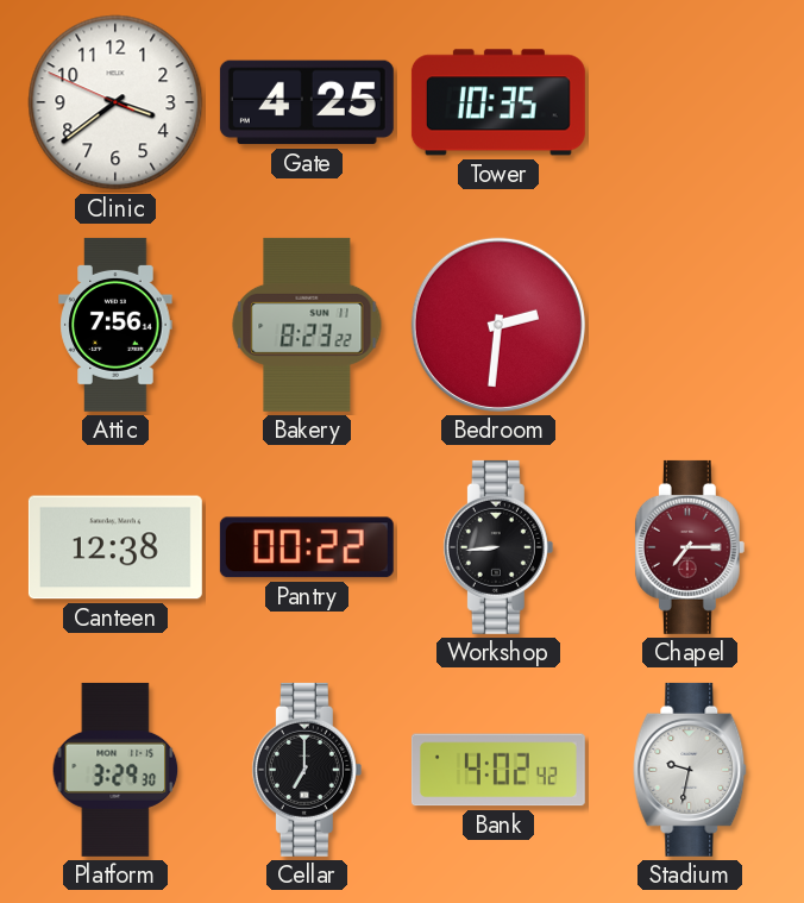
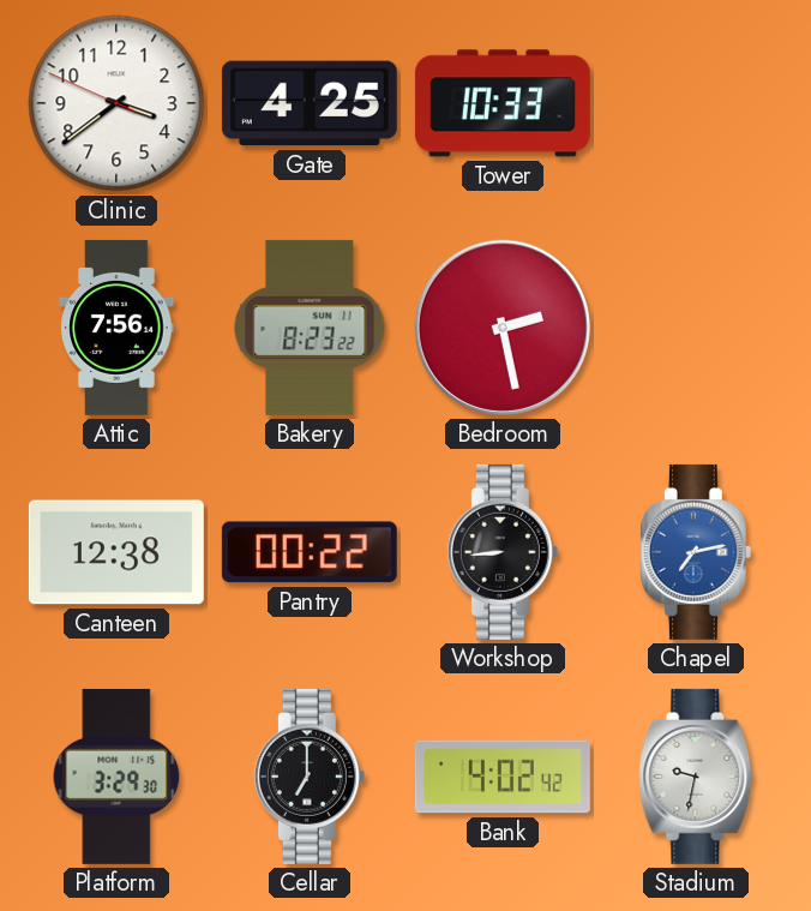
Tower: 10:35 -> 10:33 (503, 103)
Bedroom: 2:31 -> 2:28 (503, 328)
Chapel: 7:15 -> 7:13 (696, 552)
Chapel dial: burgundy -> blue (696, 552)
